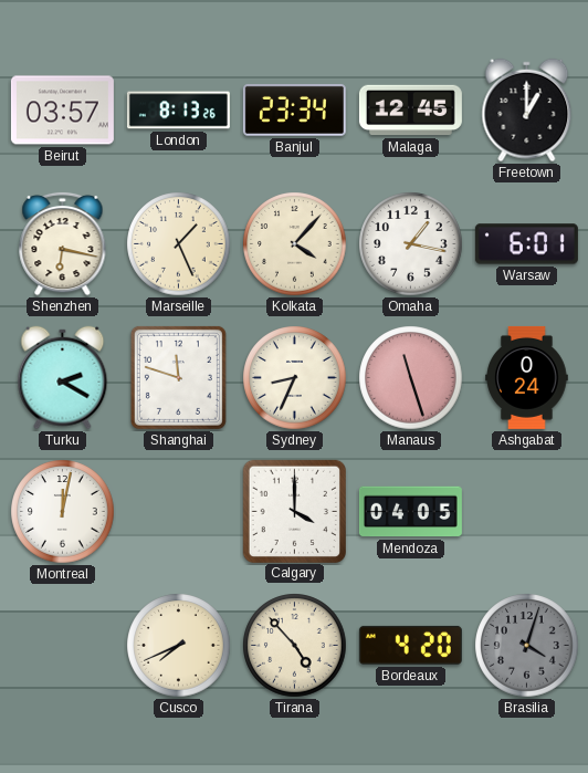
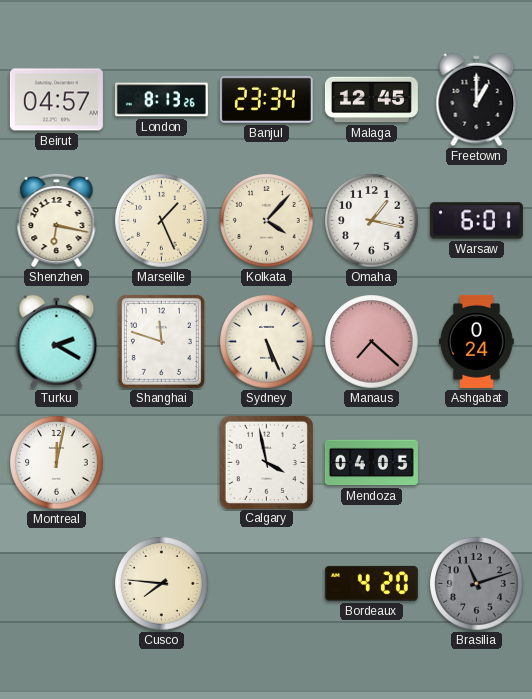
Beirut: 03:57 -> 04:57 (56, 100)
Sydney: 8:34 -> 5:26 (267, 342)
Manaus: 11:27 -> 7:22 (372, 342)
Calgary: 4:00 -> 3:58 (266, 462)
Cusco: 7:41 -> 7:46 (162, 584)
Tirana: 4:53 -> none (295, 646)
Brasilia: 4:03 -> 11:12 (477, 584)
